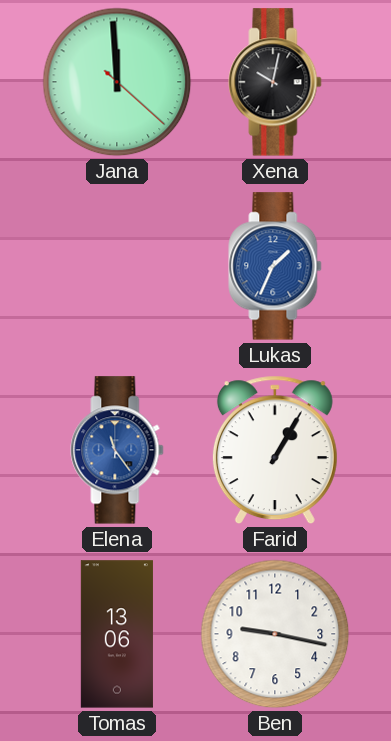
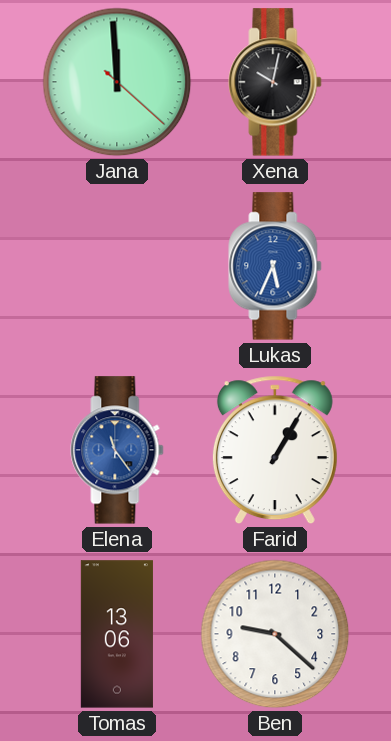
Lukas: 1:34 -> 5:34 (275, 266)
Ben: 9:17 -> 9:22 (275, 634)
